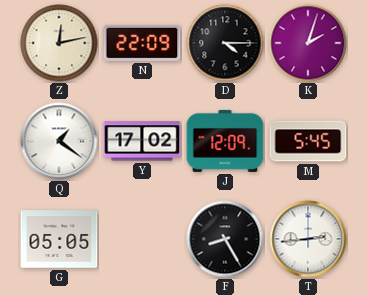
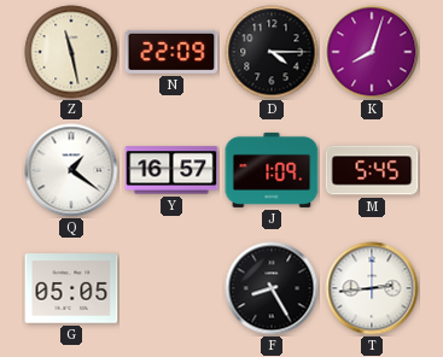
Z: 12:13 -> 11:28 (71, 52)
K: 2:03 -> 8:03 (372, 52)
Y: 17:02 -> 16:57 (171, 170)
J: 12:09 -> 1:09 (272, 170)
